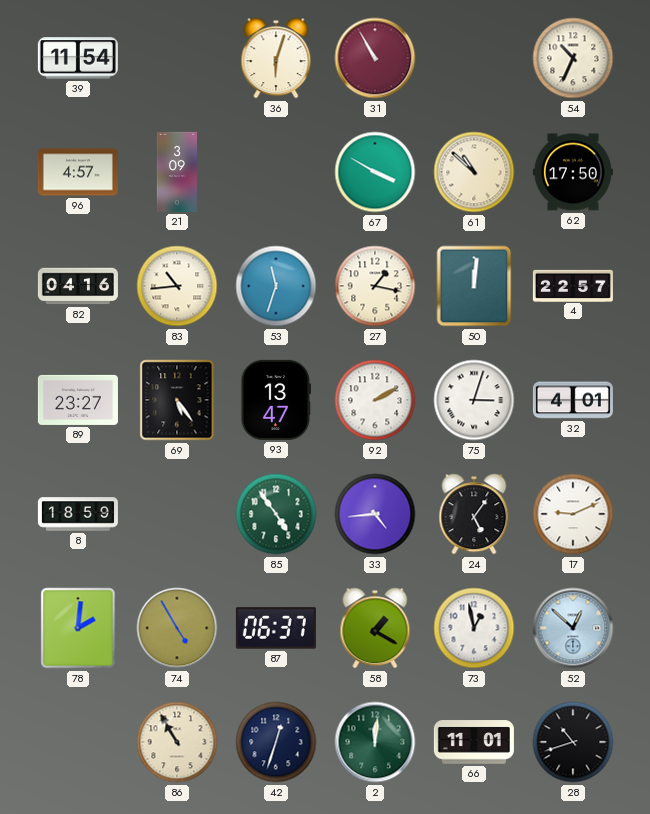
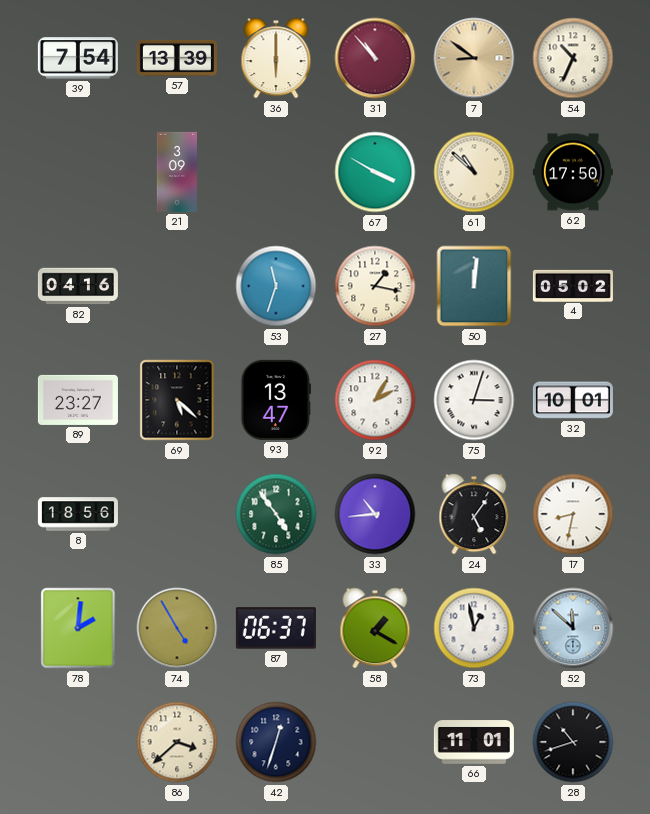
39: 11:54 -> 7:54 (78, 58)
57: none -> 13:39 (177, 58)
36: 6:03 -> 6:00 (276, 58)
31: 10:55 -> 10:53 (375, 58)
7: none -> 8:51 (474, 58)
96: 4:57 -> none (78, 172)
83: 10:44 -> none (177, 286)
4: 22:57 -> 05:02 (573, 285)
69: 5:24 -> 5:22 (177, 400)
92: 2:10 -> 2:05 (375, 400)
32: 4:01 -> 10:01 (573, 400)
8: 18:59 -> 18:56 (78, 514)
33: 4:44 -> 10:44 (375, 514)
17: 9:11 -> 8:32 (573, 514)
52: 12:52 -> 11:52 (573, 628)
86: 10:55 -> 3:38 (177, 742)
2: 12:01 -> none (375, 742)
